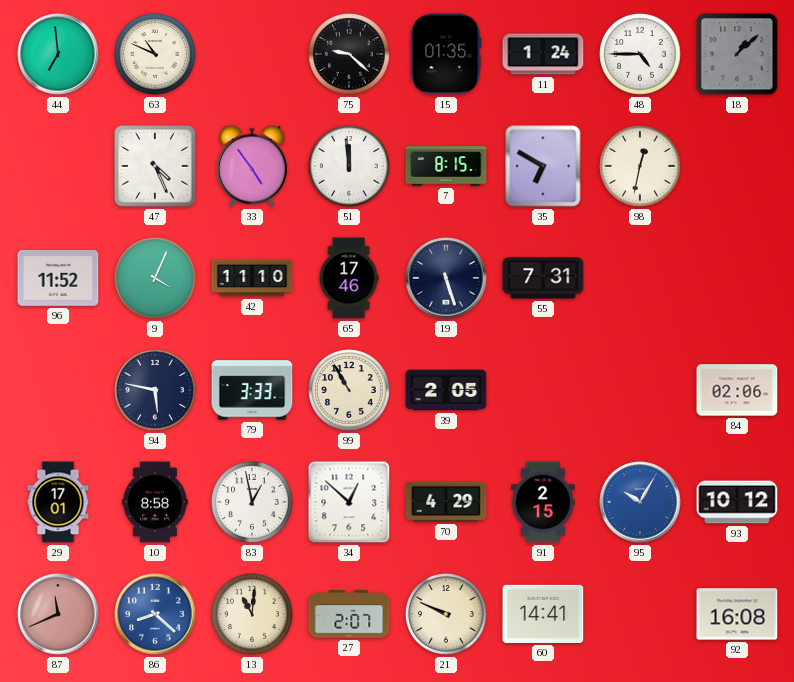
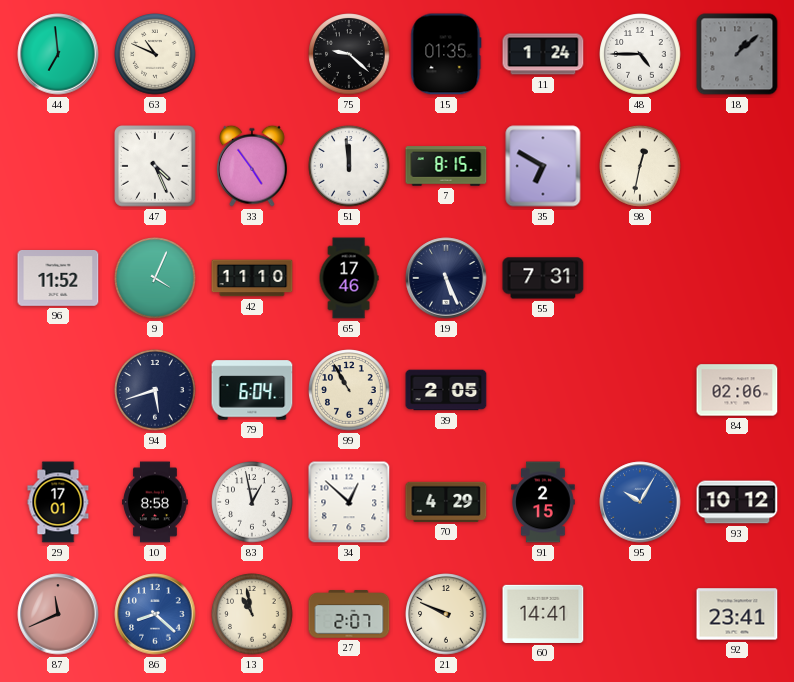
19: 5:27 -> 5:26 (446, 278)
94: 5:47 -> 5:42 (155, 390)
79: 3:33 -> 6:04 (252, 390)
13: 11:01 -> 10:58 (252, 614)
92: 16:08 -> 23:41 (737, 614)
